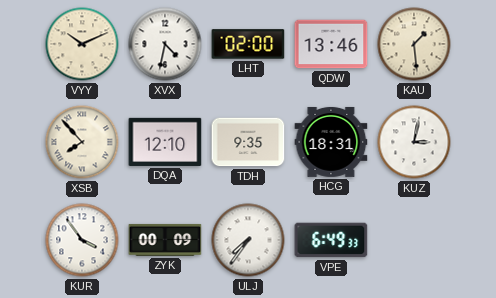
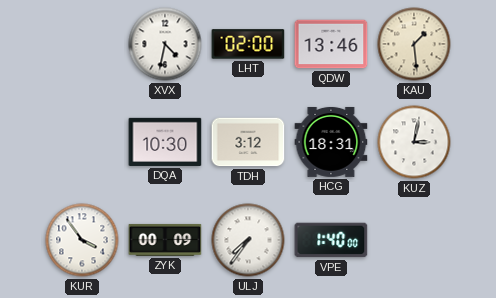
VYY: 10:11 -> none (82, 44)
XSB: 7:53 -> none (82, 142)
DQA: 12:10 -> 10:30 (165, 142)
TDH: 9:35 -> 3:12 (248, 142)
VPE: 6:49 -> 1:40 (331, 240)
